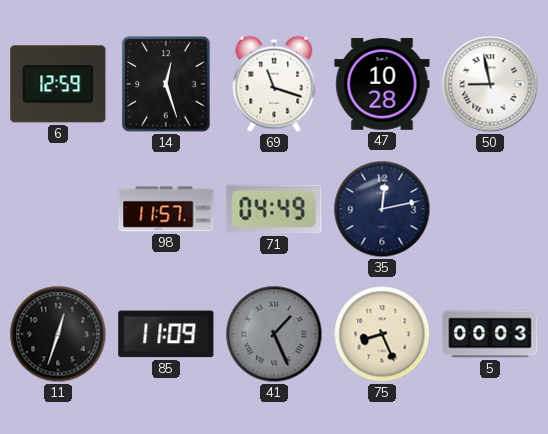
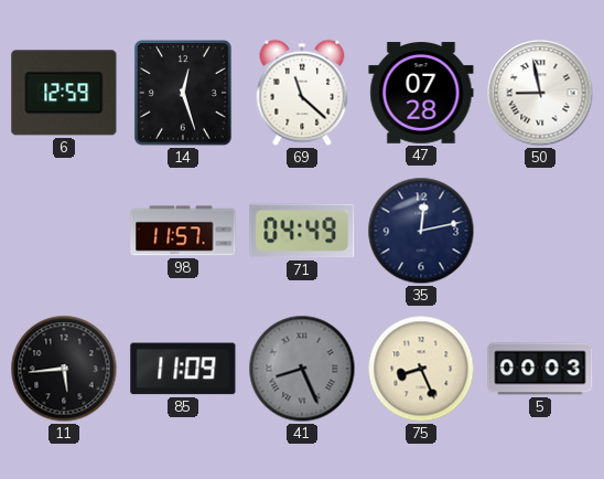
69: 11:18 -> 11:22 (302, 93)
47: 10:28 -> 07:28 (421, 93)
11: 12:33 -> 5:44 (64, 369)
41: 1:26 -> 8:26 (302, 369)
